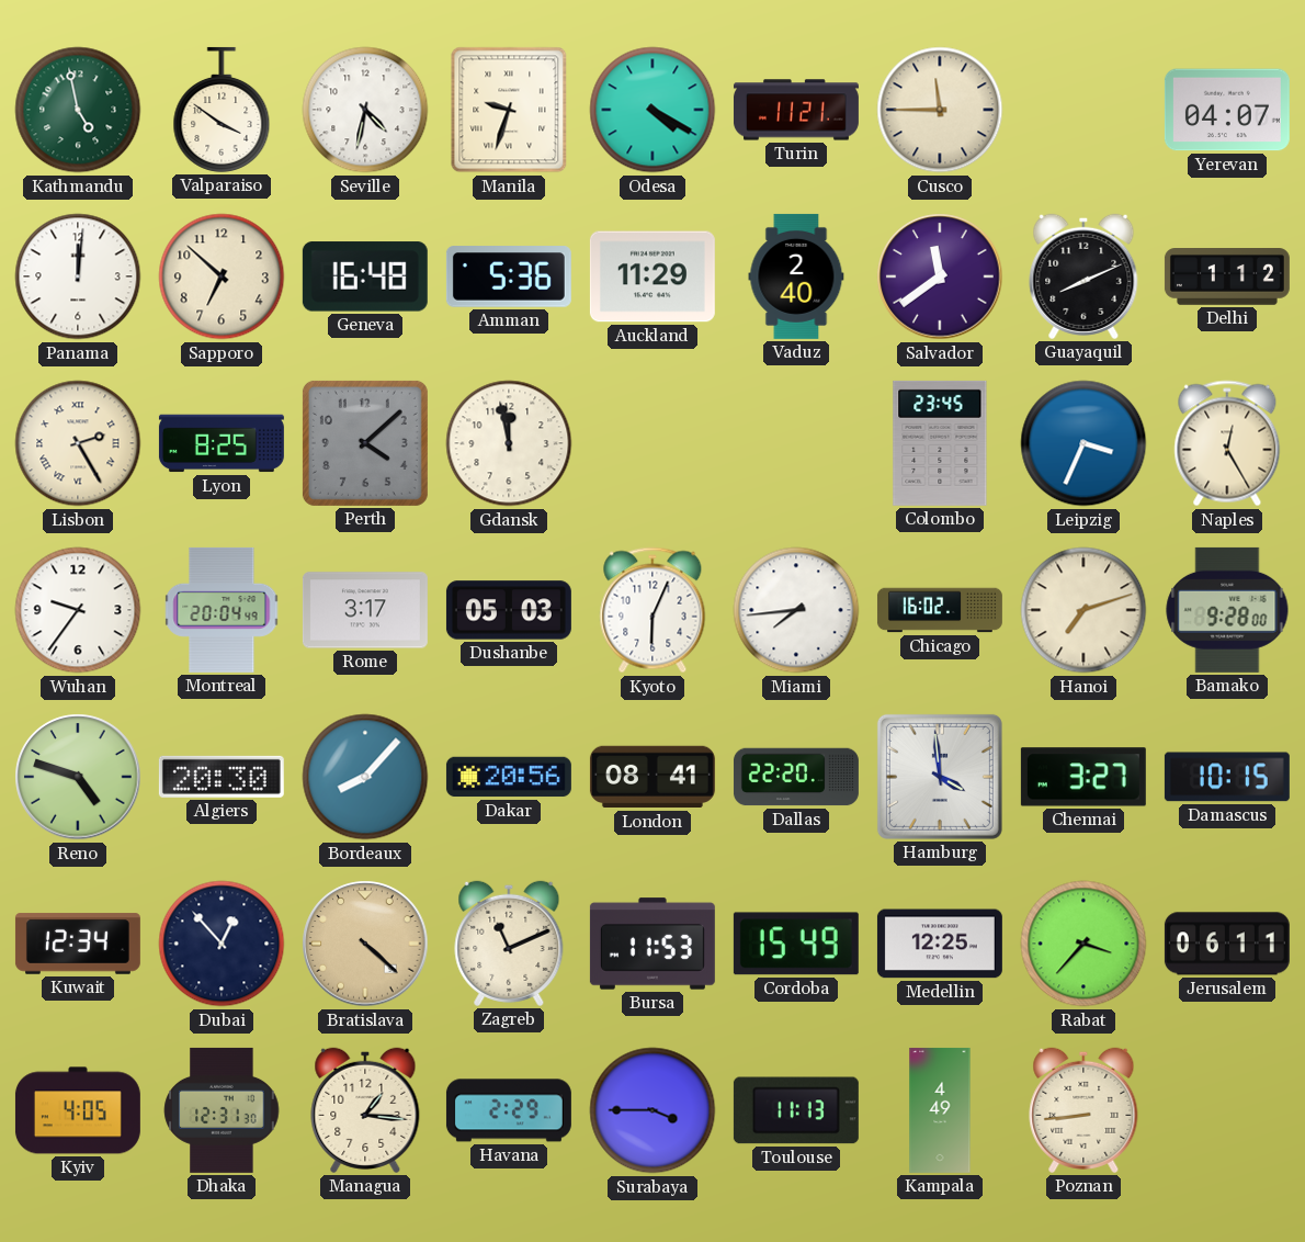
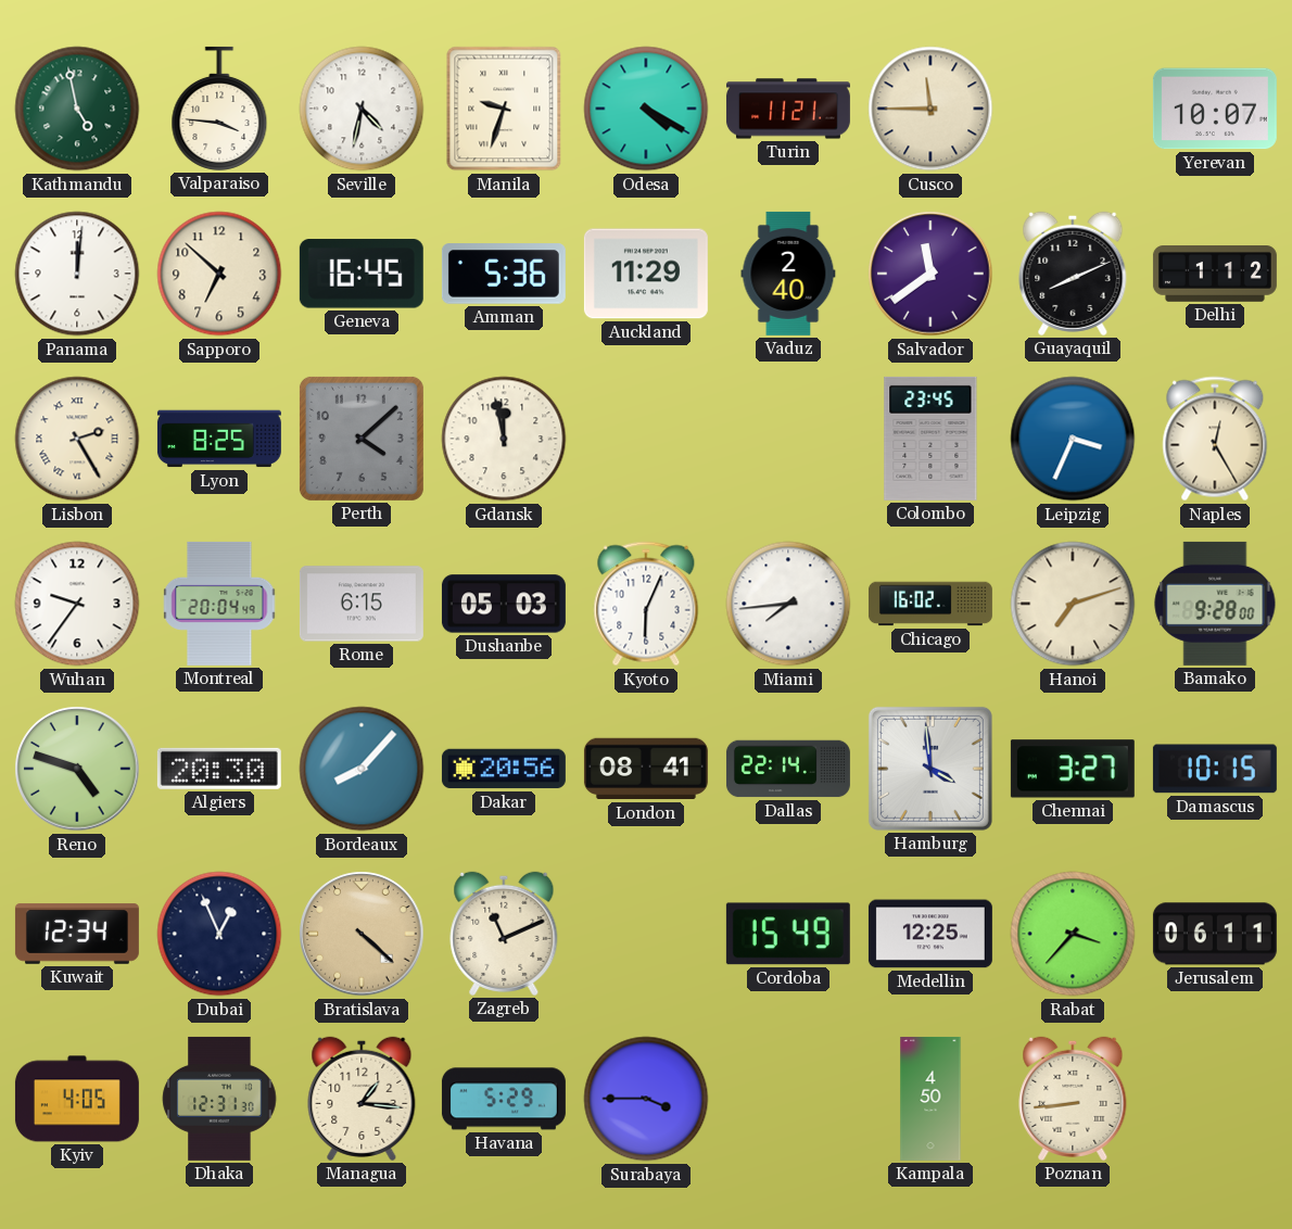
Valparaiso: 3:51 -> 3:46 (219, 109)
Yerevan: 04:07 -> 10:07 (1215, 109)
Geneva: 16:48 -> 16:45 (362, 274)
Rome: 3:17 -> 6:15 (362, 604)
Dallas: 22:20 -> 22:14 (788, 769)
Dubai: 12:53 -> 12:56 (219, 934)
Bursa: 11:53 -> none (653, 944)
Havana: 2:29 -> 5:29 (504, 1099)
Toulouse: 11:13 -> none (796, 1110)
Kampala: 4:49 -> 4:50 (930, 1099)
